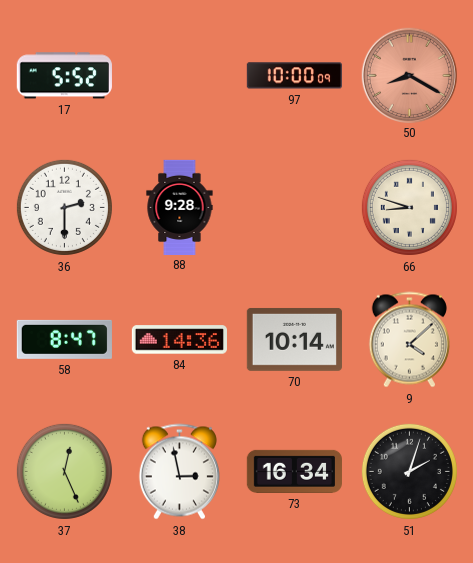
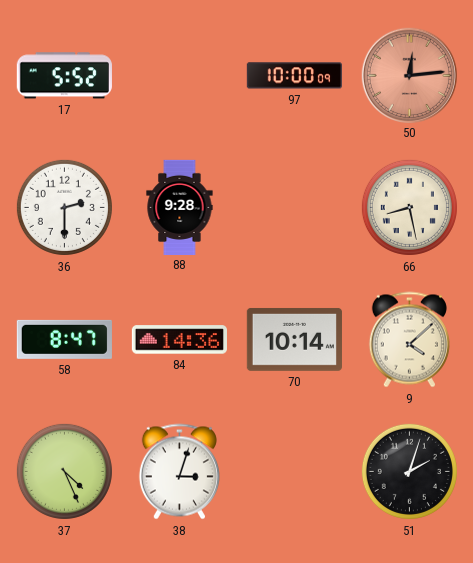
50: 8:20 -> 12:14 (409, 75)
66: 8:48 -> 8:28 (409, 207)
37: 12:26 -> 4:26 (64, 471)
38: 2:58 -> 3:03 (179, 472)
73: 16:34 -> none (294, 471)
